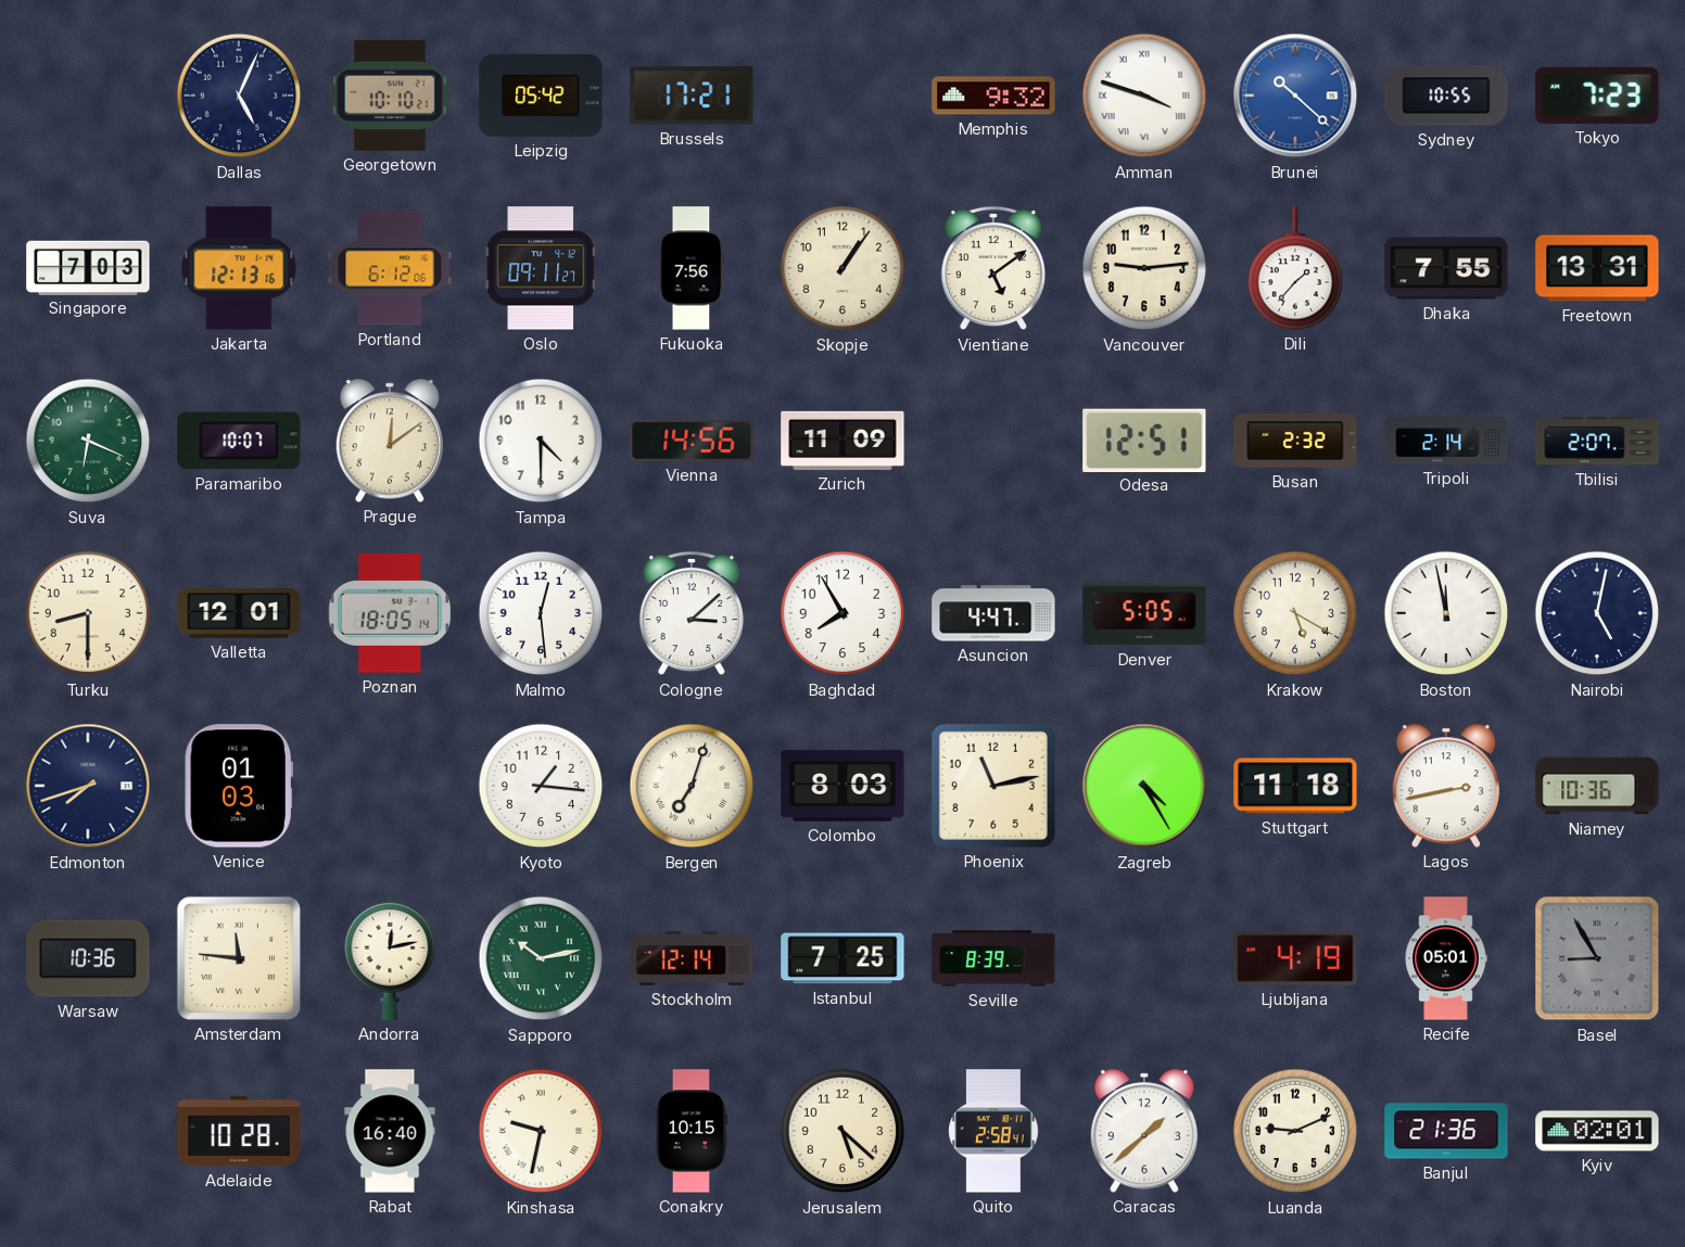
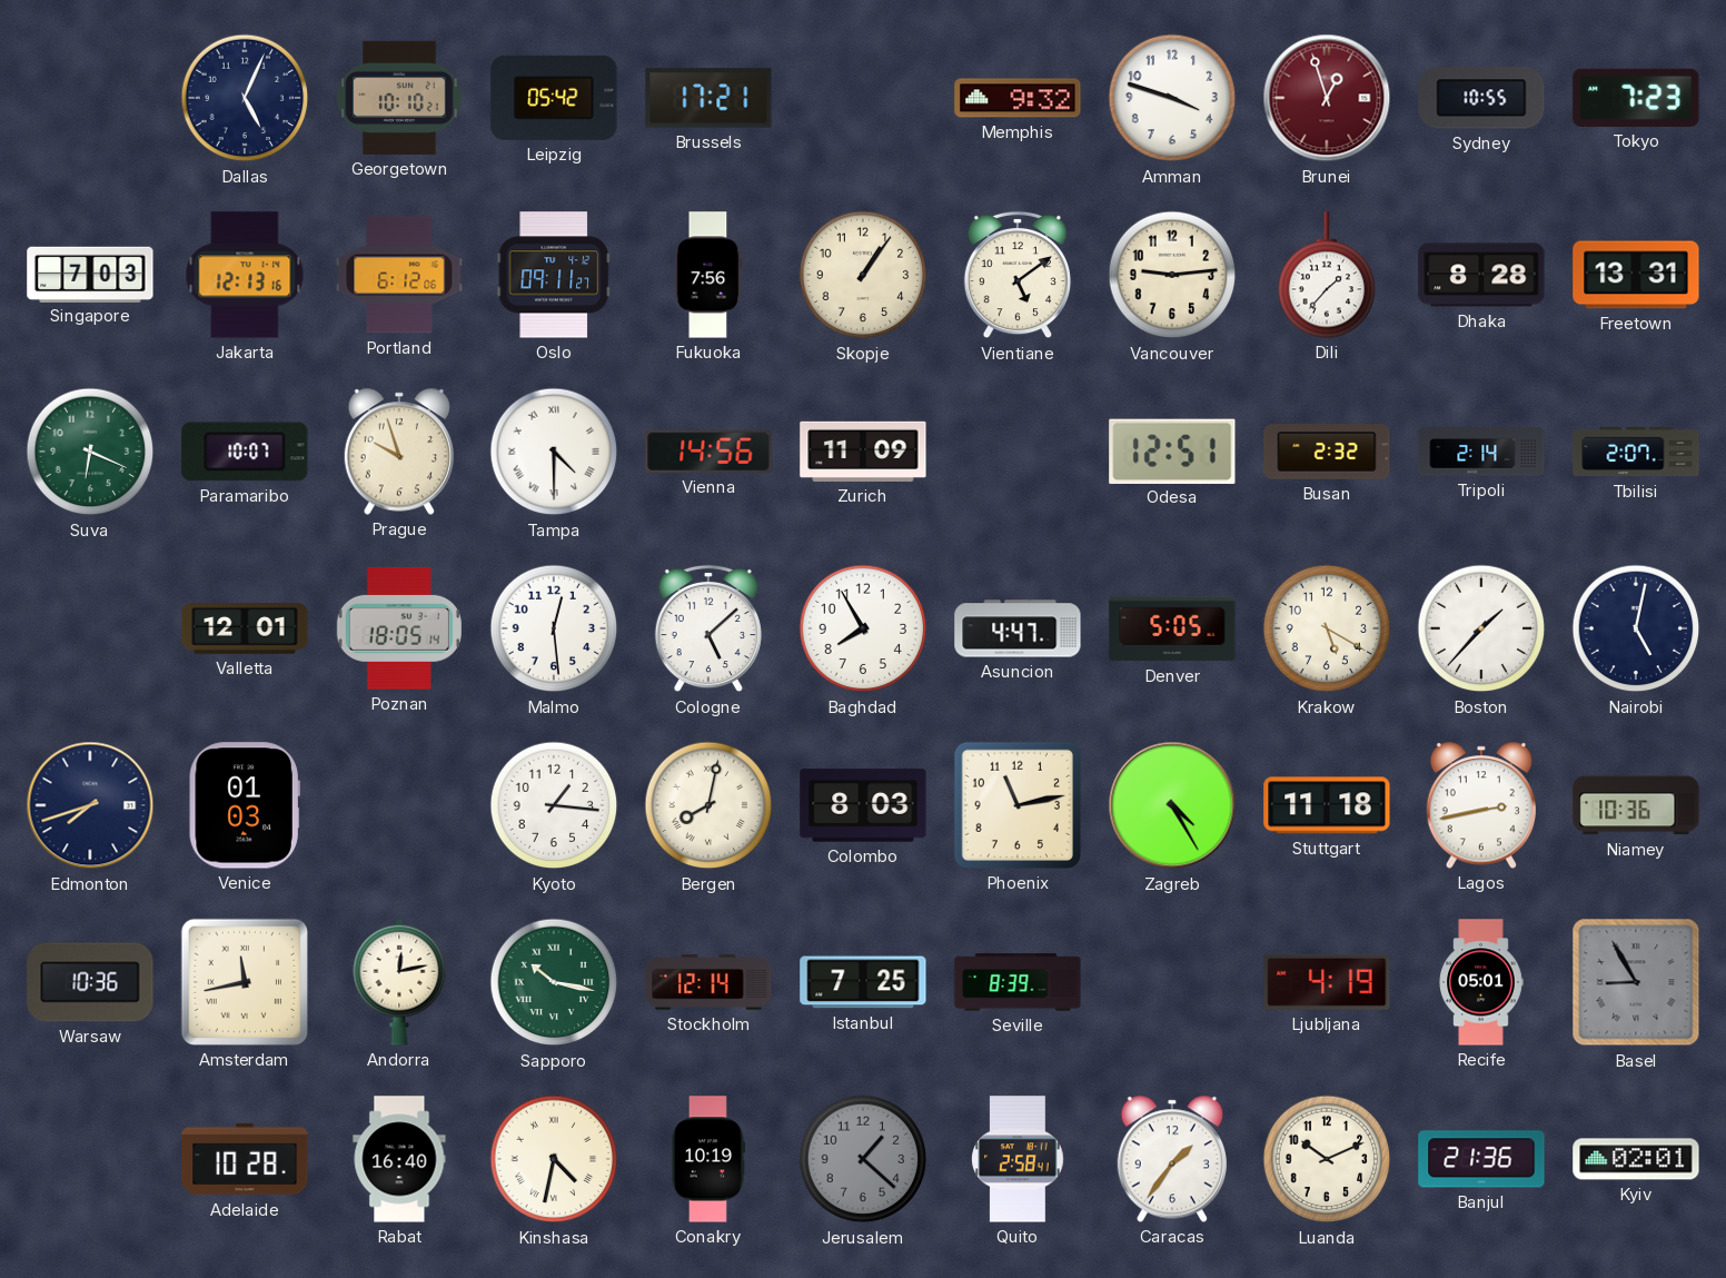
Amman numerals: Roman -> Arabic (1172, 98)
Brunei: 10:22 -> 12:57 (1327, 98)
Brunei dial: blue -> burgundy (1327, 98)
Dhaka: 7:55 -> 8:28 (1481, 275)
Prague: 12:09 -> 9:57 (398, 452)
Tampa numerals: Arabic -> Roman (554, 452)
Turku: 8:30 -> none (88, 613)
Cologne: 3:08 -> 5:08 (708, 628)
Boston: 11:58 -> 1:37 (1481, 628)
Bergen: 7:03 -> 8:02 (708, 805)
Amsterdam: 11:46 -> 11:43 (245, 982)
Sapporo: 10:13 -> 10:17 (554, 982)
Kinshasa: 9:32 -> 4:32 (554, 1159)
Conakry: 10:15 -> 10:19 (707, 1159)
Jerusalem: 5:22 -> 1:22 (863, 1159)
Jerusalem dial: cream -> grey (863, 1159)
Caracas: 1:38 -> 1:36 (1171, 1159)
Luanda: 9:11 -> 10:11 (1327, 1159)
